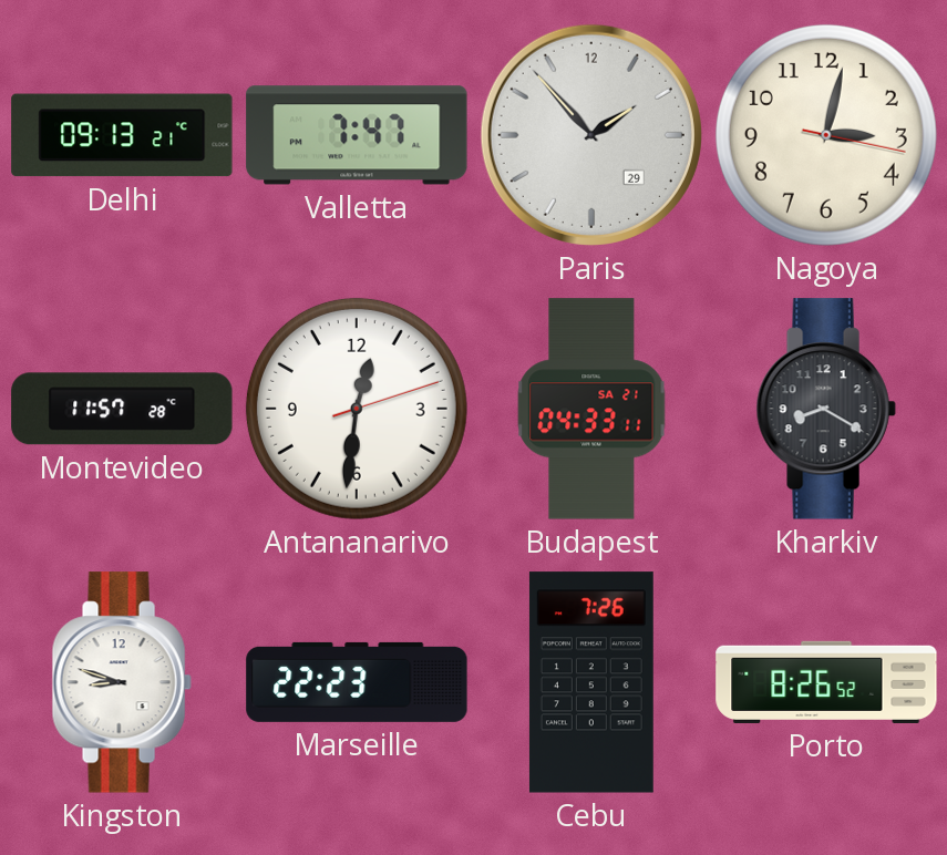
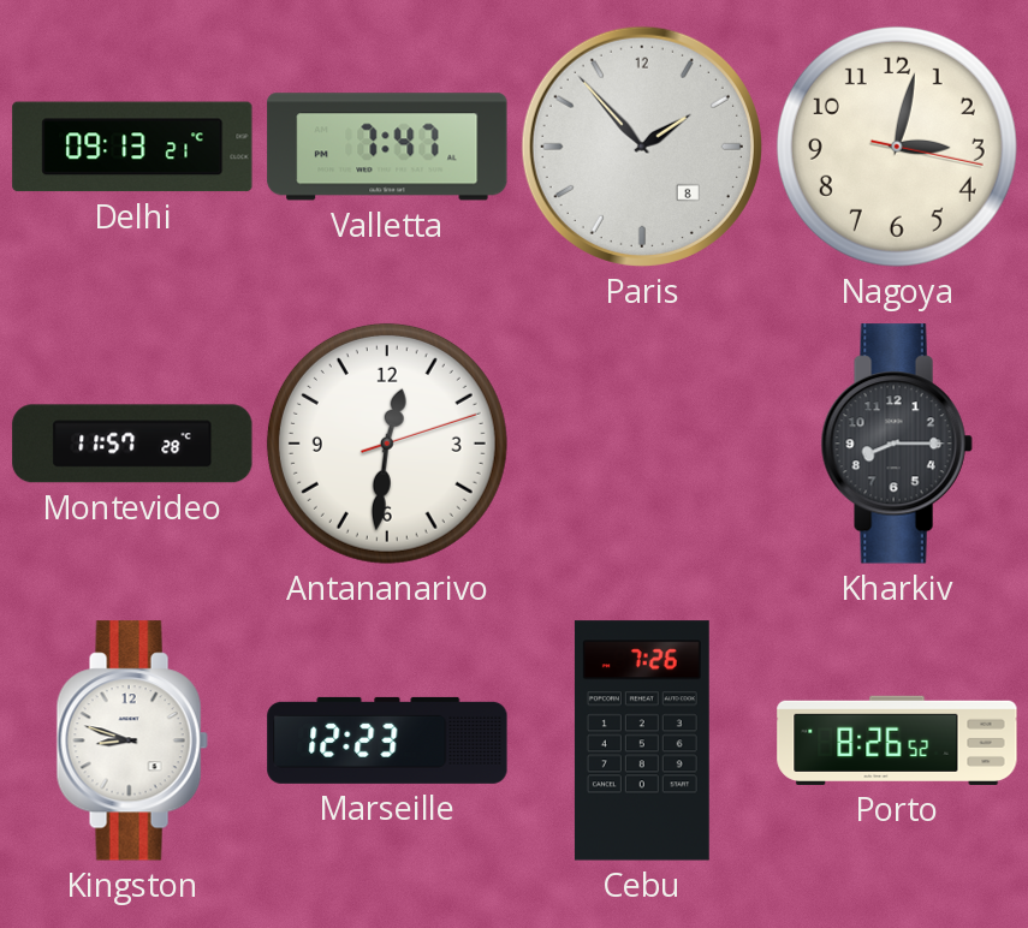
Paris date: 29 -> 8 (642, 147)
Budapest: 04:33 -> none (591, 409)
Kharkiv: 8:20 -> 8:15 (897, 444)
Marseille: 22:23 -> 12:23 (387, 740)
